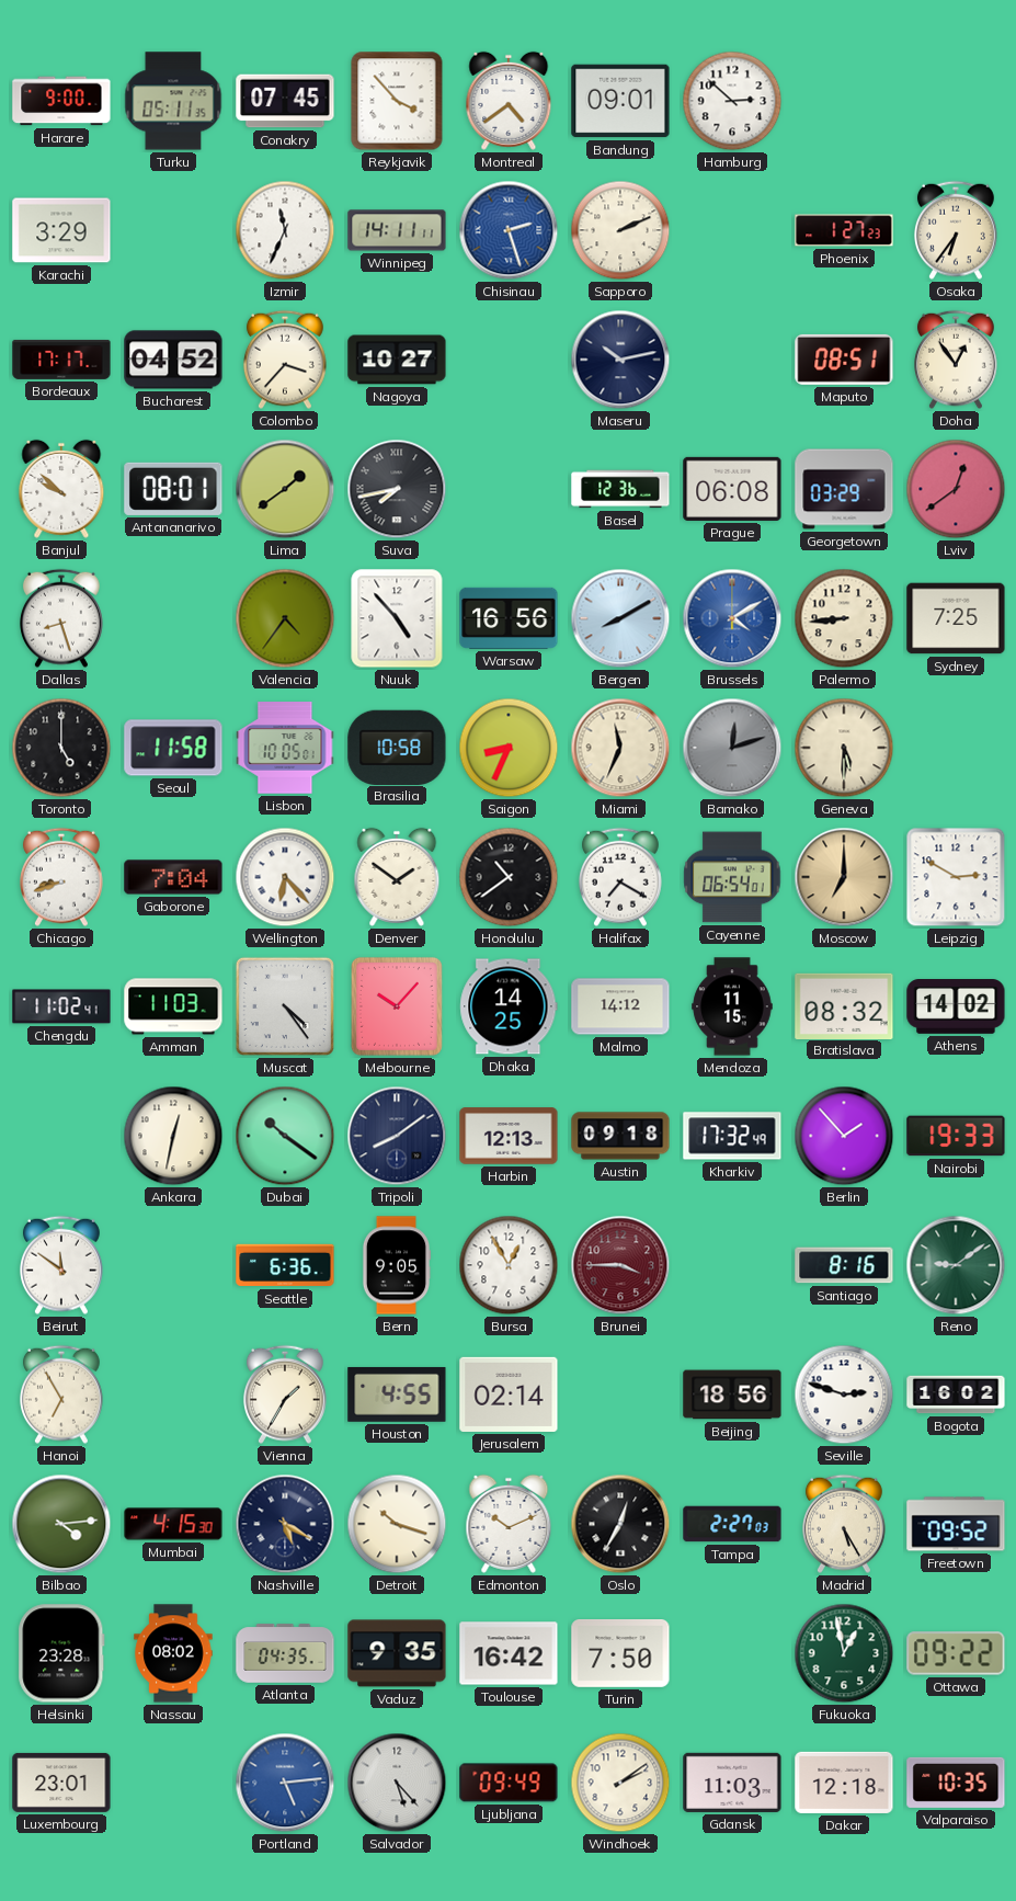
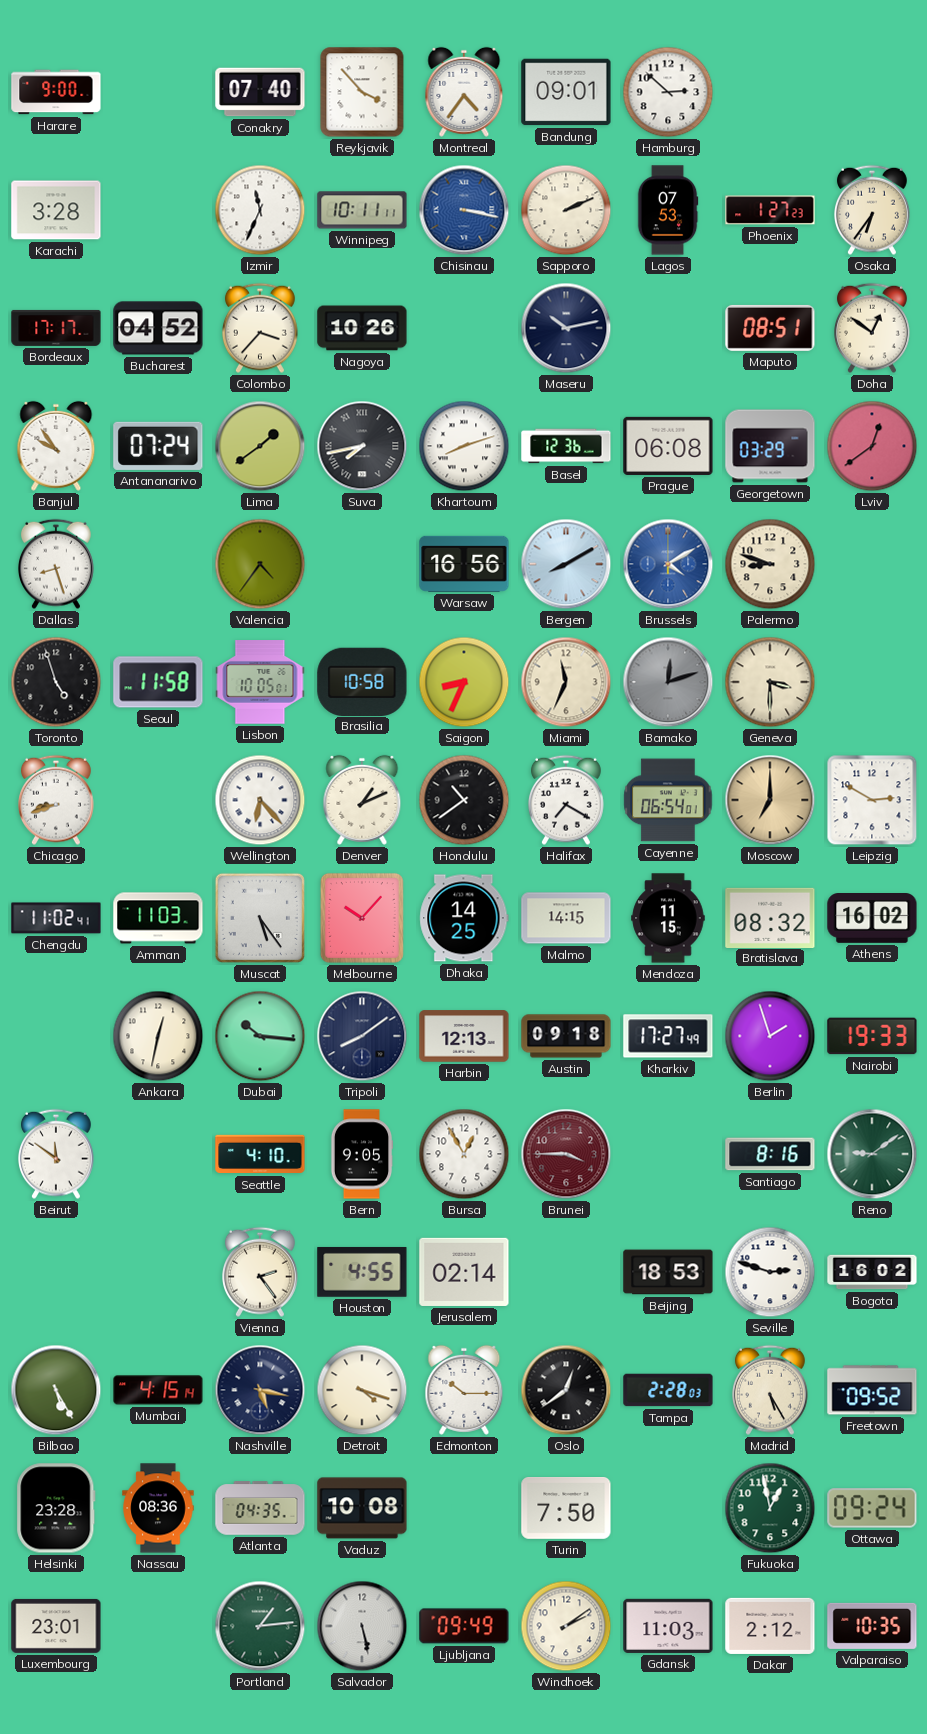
Turku: 05:11 -> none (173, 101)
Conakry: 07:45 -> 07:40 (260, 92)
Montreal: 4:39 -> 4:36 (464, 92)
Karachi: 3:29 -> 3:28 (56, 210)
Winnipeg: 14:11 -> 10:11 (362, 210)
Chisinau: 2:27 -> 3:17 (464, 210)
Lagos: none -> 07:53 (668, 210)
Nagoya: 10:27 -> 10:26 (362, 328)
Doha: 12:54 -> 12:51 (873, 328)
Banjul: 9:52 -> 9:54 (56, 446)
Antananarivo: 08:01 -> 07:24 (158, 446)
Khartoum: none -> 8:12 (464, 446)
Nuuk: 4:53 -> none (397, 618)
Palermo: 8:44 -> 8:48 (770, 564)
Sydney: 7:25 -> none (956, 618)
Toronto: 5:00 -> 4:57 (56, 682)
Geneva: 5:30 -> 3:30 (770, 682)
Gaborone: 7:04 -> none (173, 877)
Denver: 1:51 -> 1:11 (362, 800)
Muscat: 4:24 -> 5:24 (260, 918)
Malmo: 14:12 -> 14:15 (566, 918)
Athens: 14:02 -> 16:02 (872, 919)
Dubai: 10:21 -> 10:16 (260, 1036)
Kharkiv: 17:32 -> 17:27 (668, 1036)
Berlin: 1:53 -> 1:57 (770, 1036)
Seattle: 6:36 -> 4:10 (260, 1154)
Hanoi: 6:55 -> none (62, 1395)
Vienna: 1:35 -> 2:24 (261, 1272)
Beijing: 18:56 -> 18:53 (668, 1272)
Bilbao: 4:14 -> 5:25 (56, 1390)
Mumbai: 4:15:30 -> 4:15:14 (158, 1390)
Nashville: 5:20 -> 5:17 (260, 1390)
Detroit: 10:18 -> 4:18 (362, 1390)
Edmonton: 10:11 -> 10:15 (464, 1390)
Oslo: 12:35 -> 12:39 (566, 1390)
Tampa: 2:27 -> 2:28 (668, 1390)
Nassau: 08:02 -> 08:36 (158, 1508)
Vaduz: 9:35 -> 10:08 (362, 1508)
Toulouse: 16:42 -> none (509, 1653)
Ottawa: 09:22 -> 09:24 (872, 1508)
Portland: 5:14 -> 1:14 (260, 1626)
Portland dial: blue -> green (260, 1626)
Salvador: 5:23 -> 5:28 (362, 1626)
Dakar: 12:18 -> 2:12 (770, 1626)
